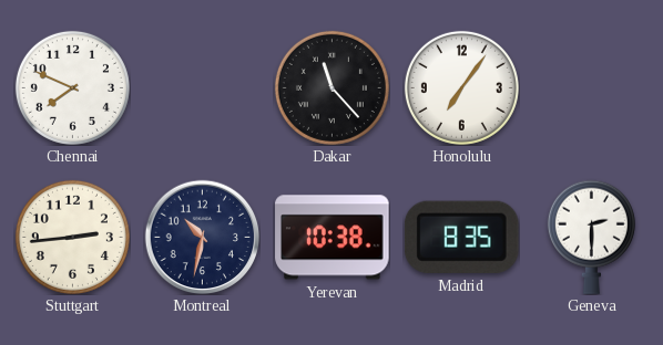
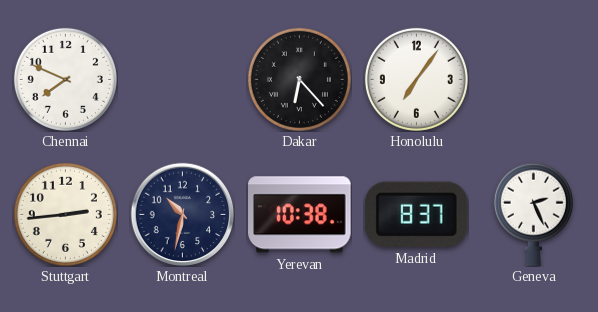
Dakar: 11:23 -> 6:23 (299, 79)
Madrid: 8:35 -> 8:37 (416, 214)
Geneva: 2:30 -> 2:26 (533, 214)
